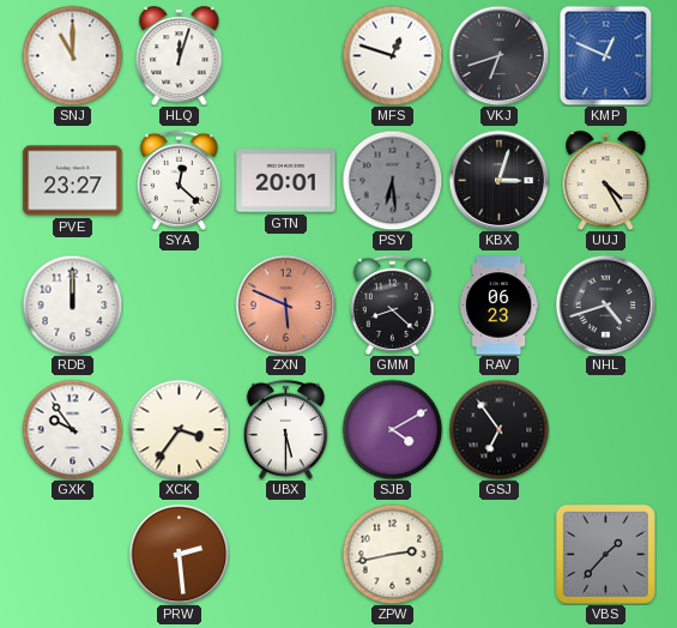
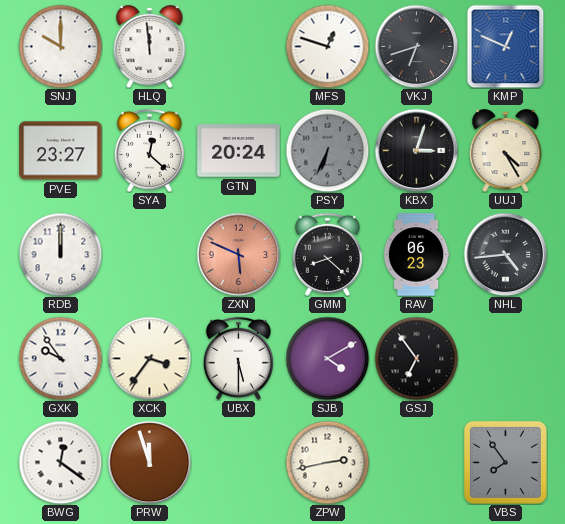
SNJ: 11:00 -> 10:00 (60, 46)
HLQ: 12:03 -> 11:59 (150, 47)
GTN: 20:01 -> 20:24 (239, 151)
PSY: 6:29 -> 6:34 (327, 150)
NHL: 4:42 -> 4:44 (505, 254)
BWG: none -> 12:21 (60, 462)
PRW: 2:29 -> 11:57 (149, 462)
VBS: 1:37 -> 7:54 (505, 462)
